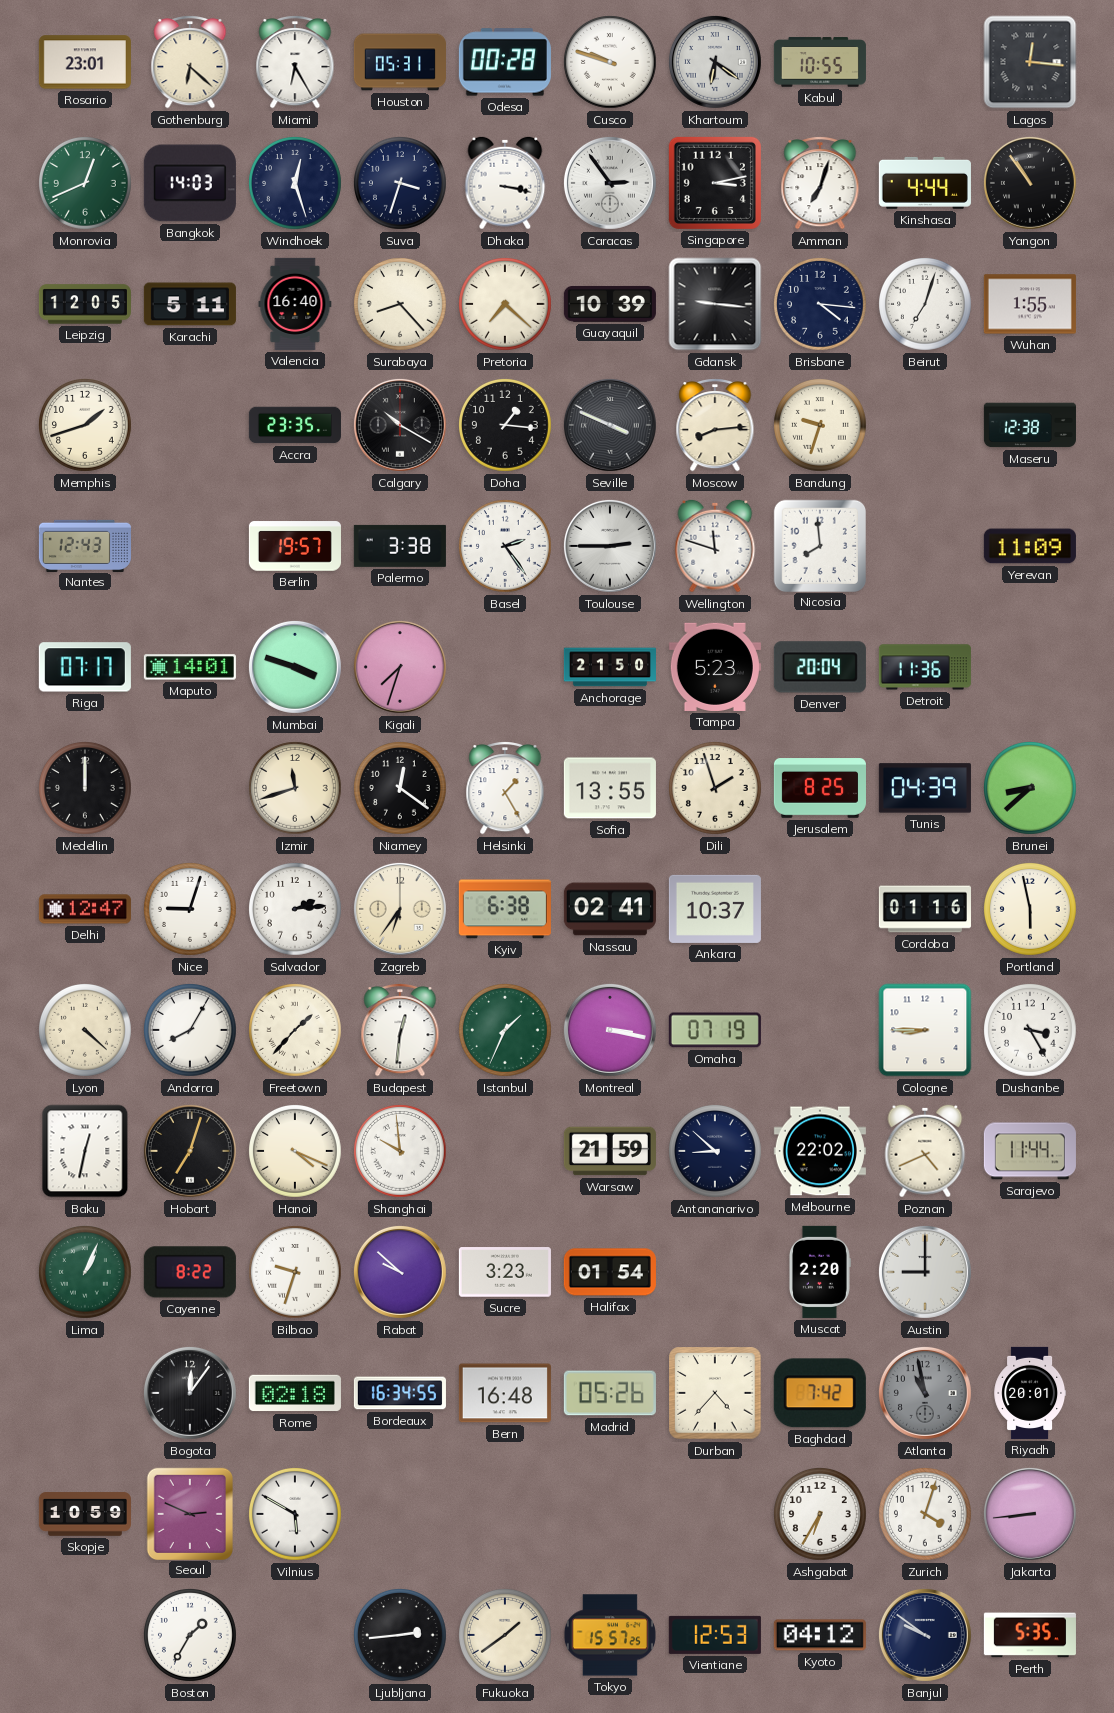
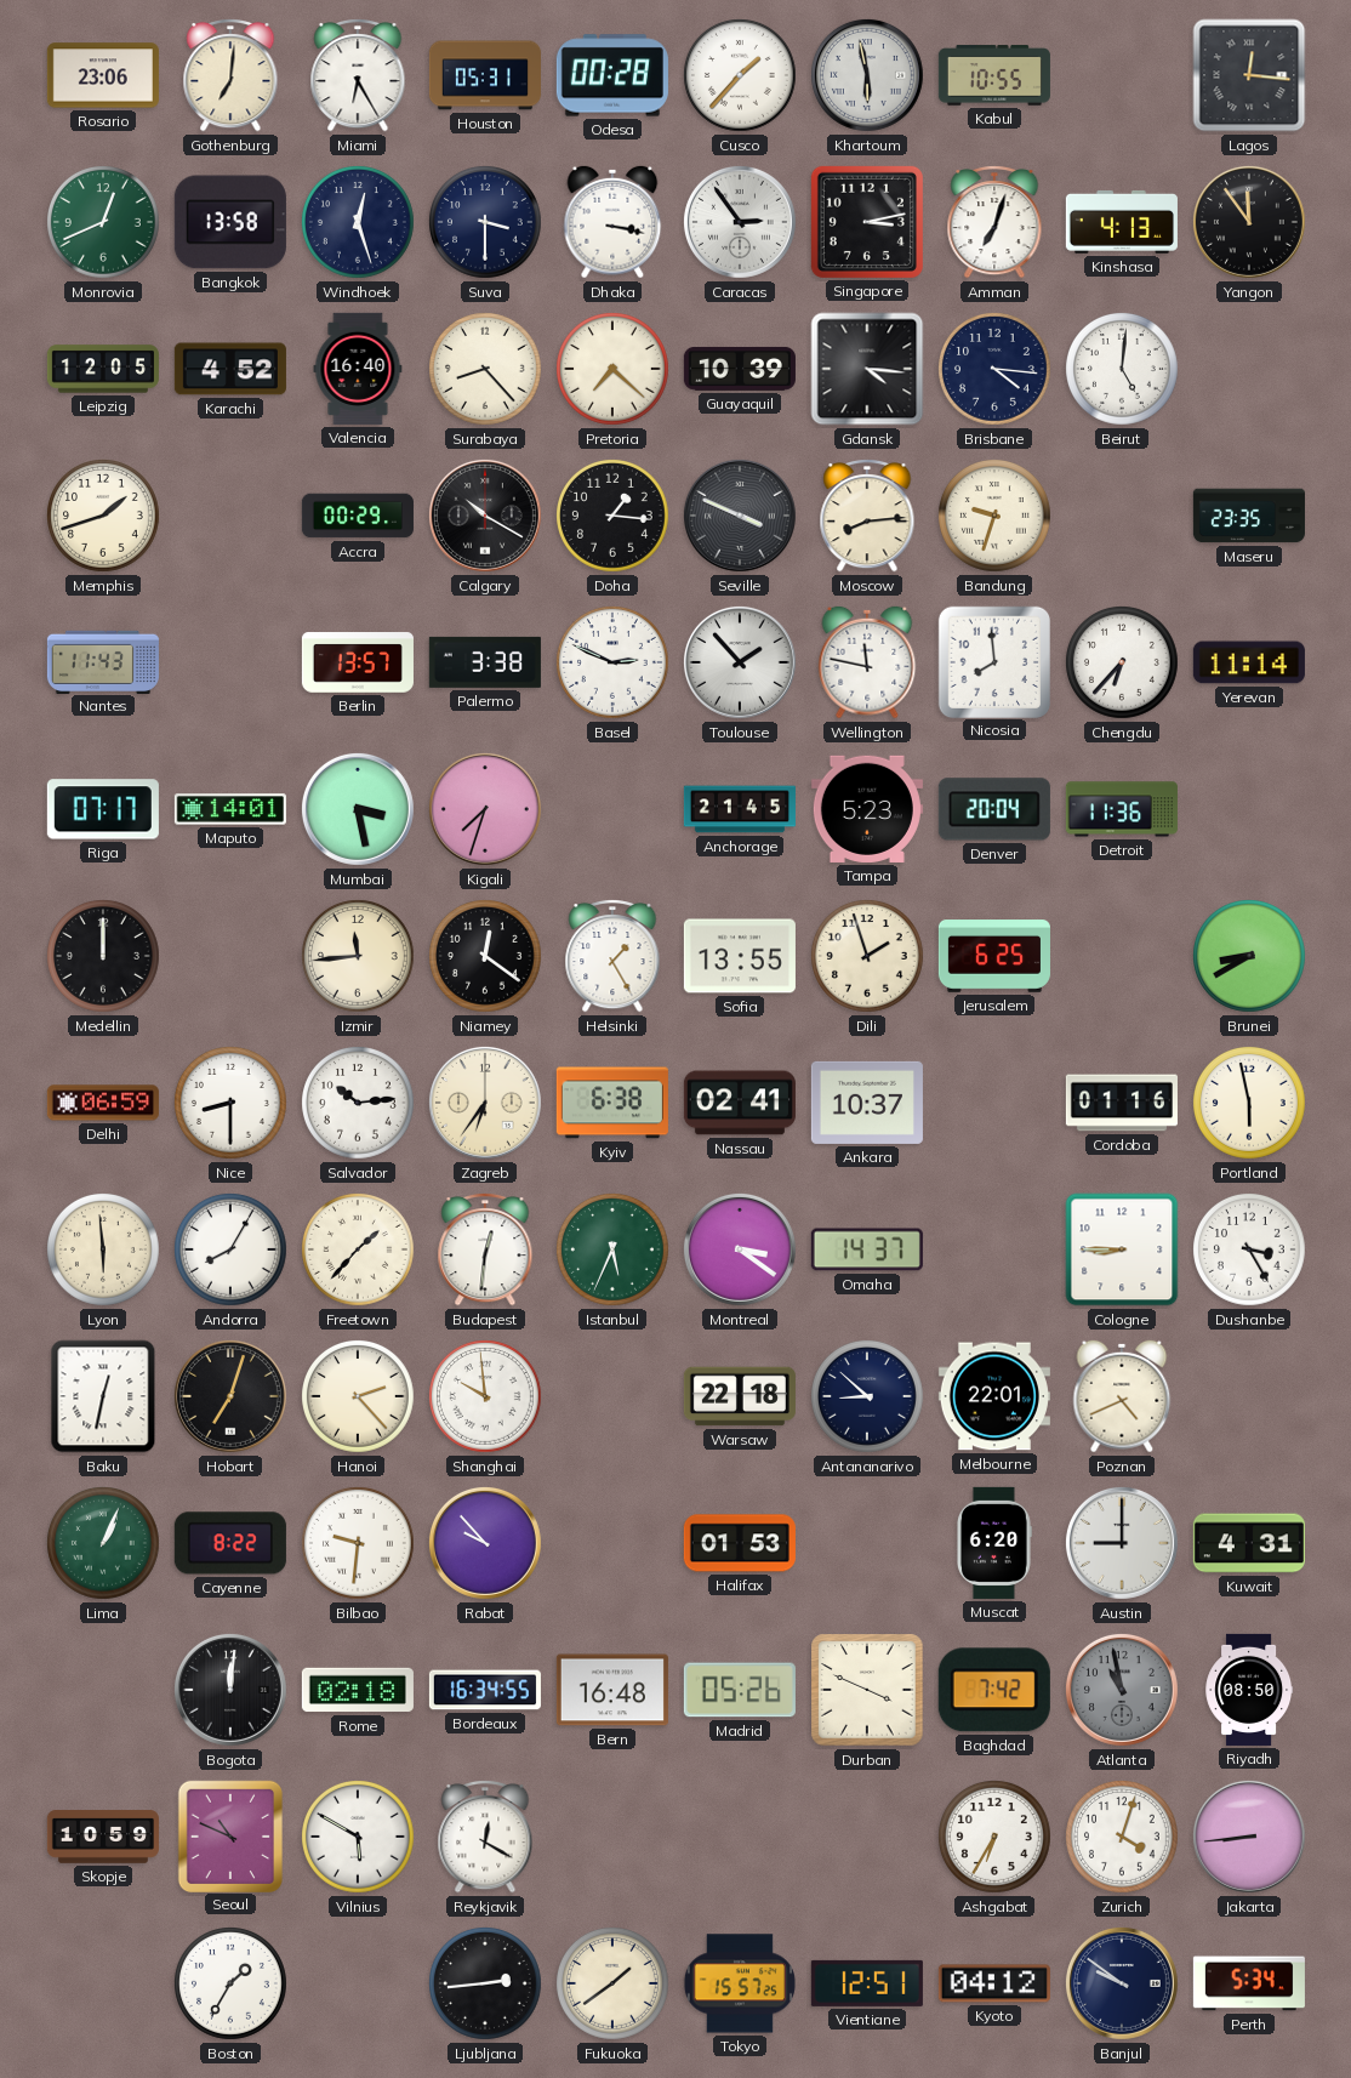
Rosario: 23:01 -> 23:06 (103, 75)
Gothenburg: 6:22 -> 7:01 (230, 75)
Cusco: 9:48 -> 1:37 (741, 76)
Khartoum: 6:21 -> 5:58 (867, 75)
Bangkok: 14:03 -> 13:58 (230, 222)
Suva: 3:33 -> 3:30 (486, 223)
Kinshasa: 4:44 -> 4:13 (1122, 222)
Yangon: 10:54 -> 11:54 (1249, 222)
Karachi: 5:11 -> 4:52 (230, 369)
Gdansk: 9:16 -> 4:16 (867, 369)
Beirut: 7:03 -> 5:01 (1123, 370)
Wuhan: 1:55 -> none (1030, 304)
Accra: 23:35 -> 00:29 (358, 516)
Maseru: 12:38 -> 23:35 (1249, 516)
Nantes: 12:43 -> 11:43 (103, 661)
Berlin: 19:57 -> 13:57 (358, 662)
Basel: 2:24 -> 2:49 (614, 664)
Toulouse: 2:45 -> 1:53 (740, 662)
Wellington: 11:48 -> 11:47 (867, 662)
Chengdu: none -> 6:37 (1123, 664)
Yerevan: 11:09 -> 11:14 (1249, 662)
Mumbai: 3:48 -> 3:28 (358, 809)
Anchorage: 21:50 -> 21:45 (740, 809)
Izmir: 11:42 -> 11:44 (359, 957)
Jerusalem: 8:25 -> 6:25 (994, 956)
Tunis: 04:39 -> none (925, 788)
Brunei: 8:38 -> 8:40 (1250, 957)
Delhi: 12:47 -> 06:59 (103, 1103)
Nice: 9:03 -> 8:30 (232, 1104)
Salvador: 2:14 -> 10:14 (359, 1104)
Lyon: 4:22 -> 5:59 (104, 1251)
Istanbul: 1:34 -> 5:34 (614, 1251)
Montreal: 3:17 -> 3:21 (740, 1249)
Omaha: 07:19 -> 14:37 (867, 1249)
Hanoi: 4:19 -> 2:23 (359, 1397)
Warsaw: 21:59 -> 22:18 (740, 1396)
Melbourne: 22:02 -> 22:01 (994, 1396)
Sarajevo: 11:44 -> none (1030, 1151)
Bilbao: 9:33 -> 9:31 (359, 1544)
Rabat: 9:52 -> 9:53 (485, 1543)
Sucre: 3:23 -> none (505, 1272)
Halifax: 01:54 -> 01:53 (740, 1543)
Muscat: 2:20 -> 6:20 (993, 1543)
Kuwait: none -> 4:31 (1249, 1543)
Bogota: 12:06 -> 12:01 (230, 1690)
Durban: 4:37 -> 3:49 (867, 1690)
Riyadh: 20:01 -> 08:50 (1249, 1690)
Seoul: 2:49 -> 10:49 (229, 1835)
Reykjavik: none -> 12:20 (485, 1837)
Vientiane: 12:53 -> 12:51 (867, 1983)
Perth: 5:35 -> 5:34 (1249, 1983)
